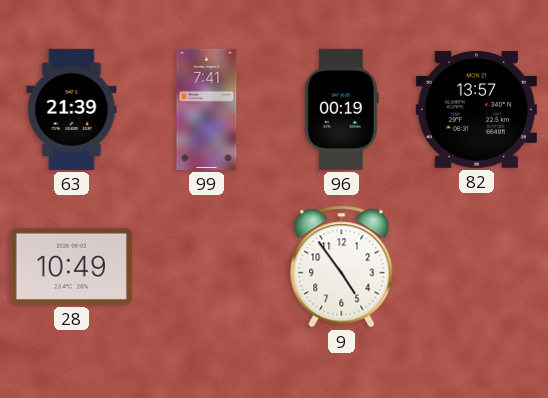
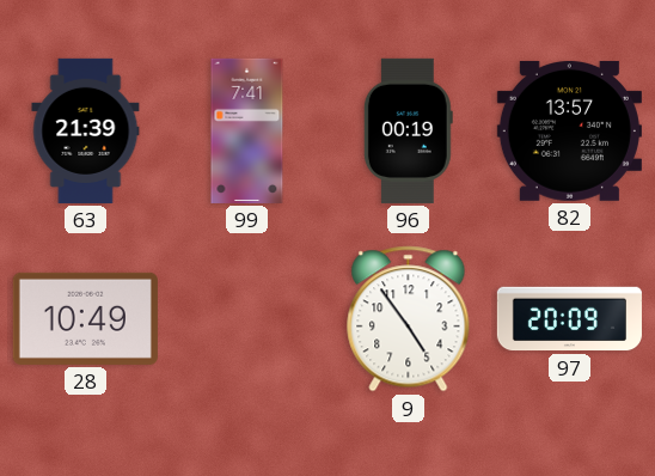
97: none -> 20:09 (569, 319)
